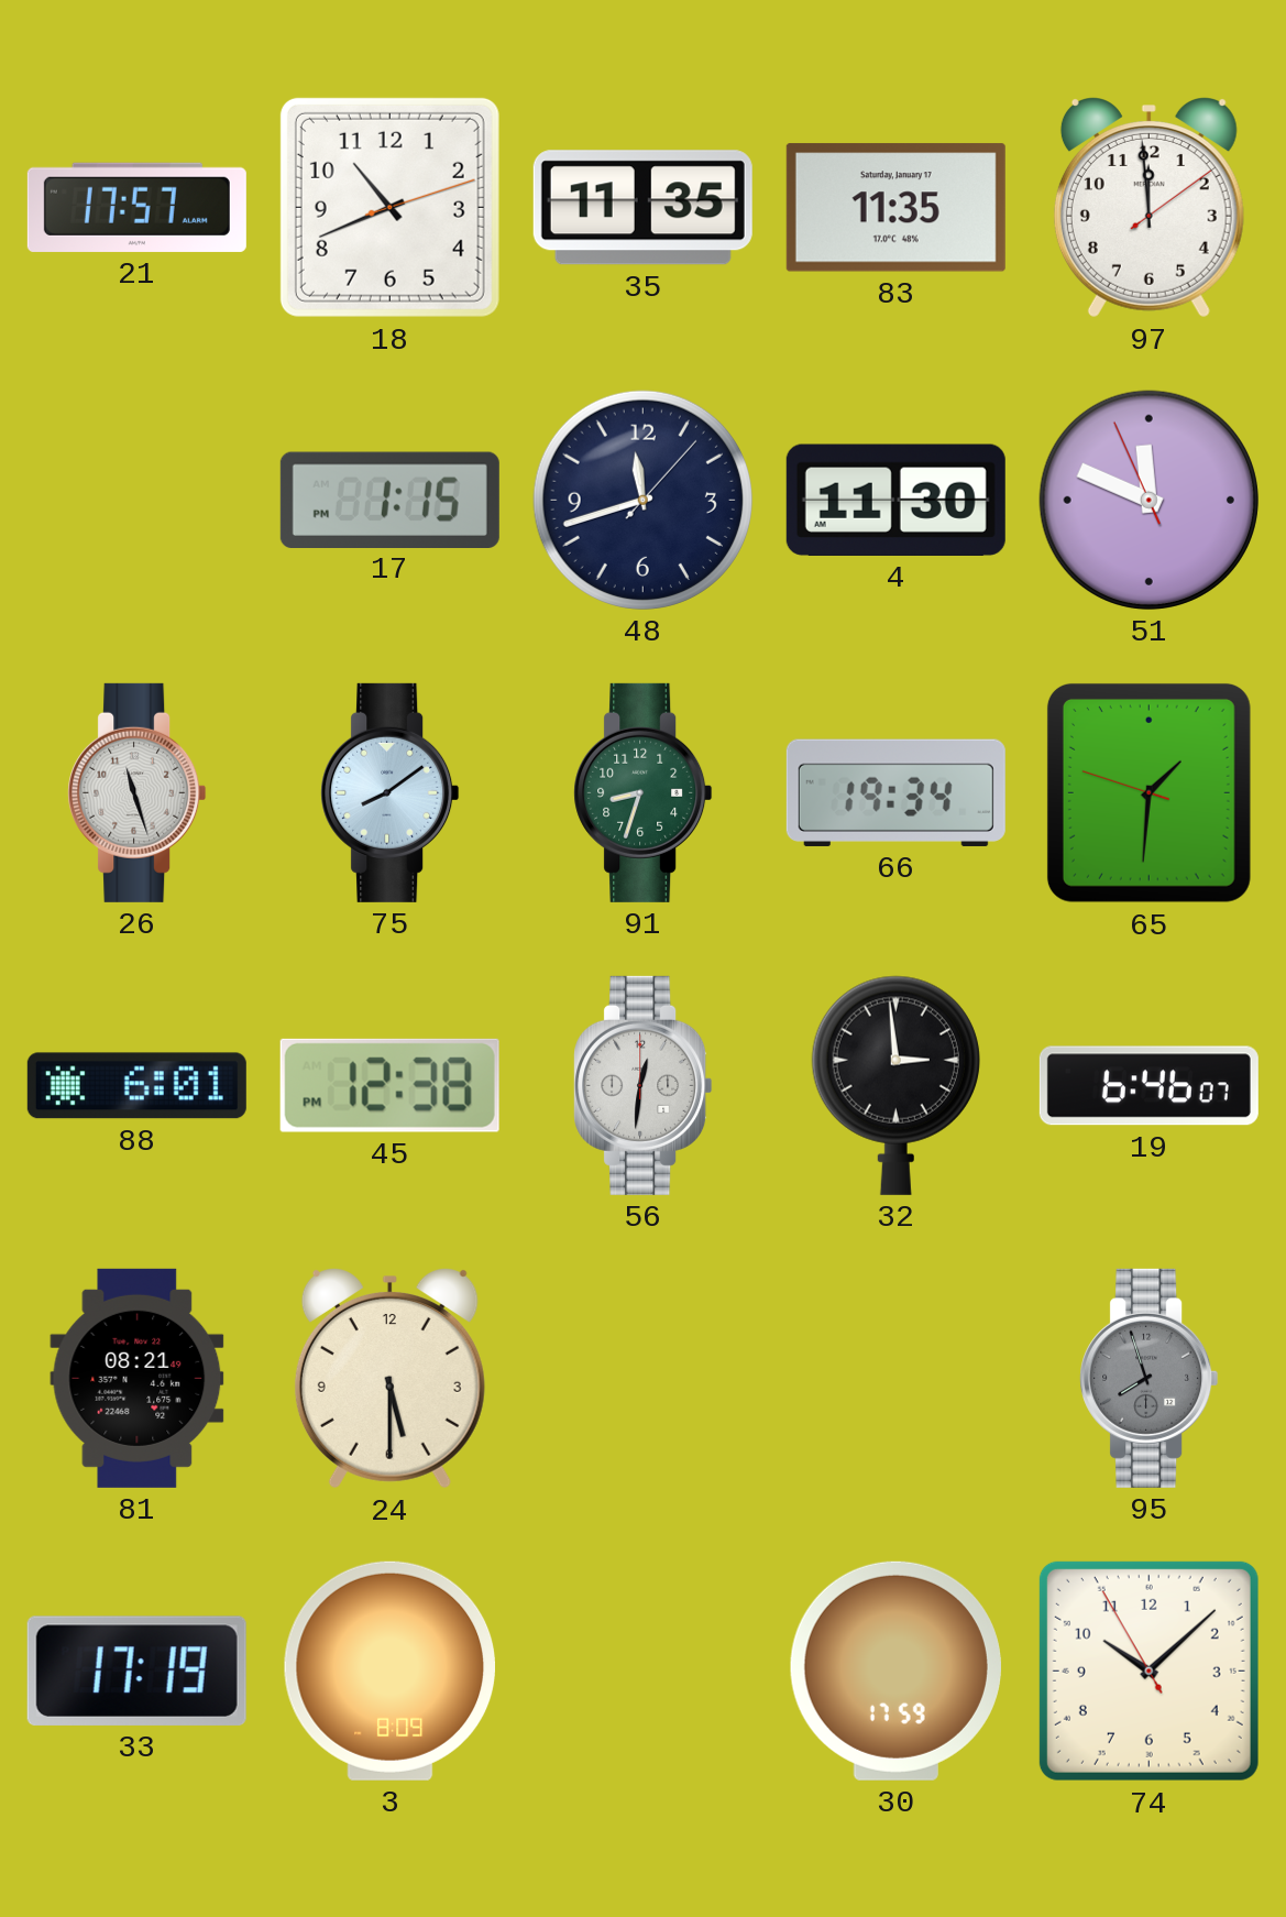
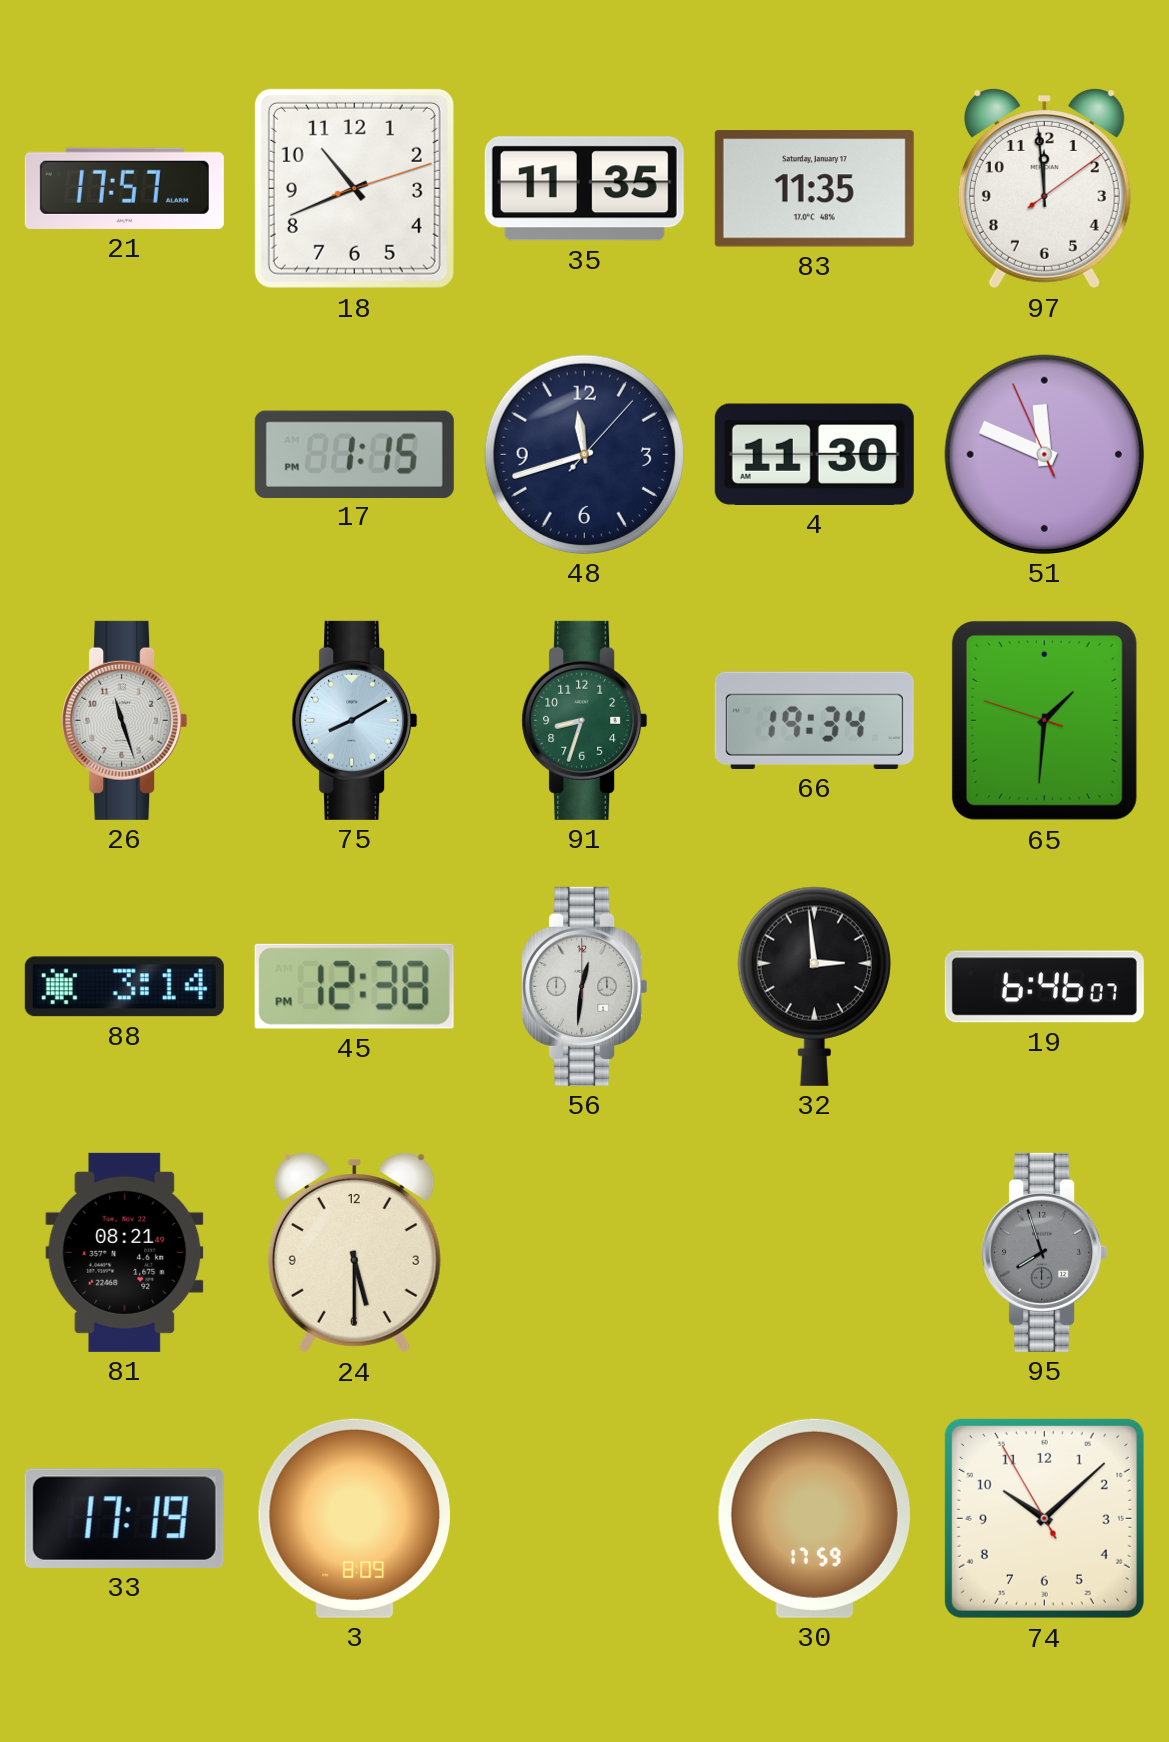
75: 8:09 -> 8:10 (355, 720)
88: 6:01 -> 3:14 (124, 987)
